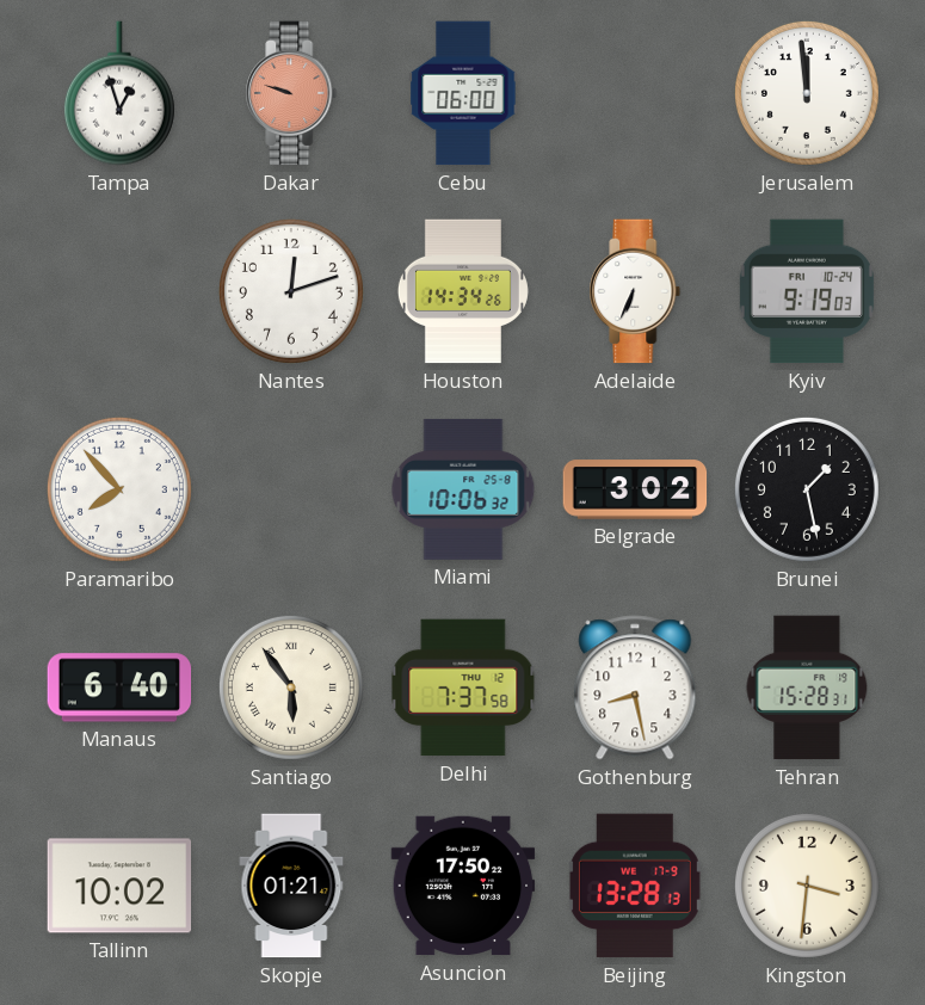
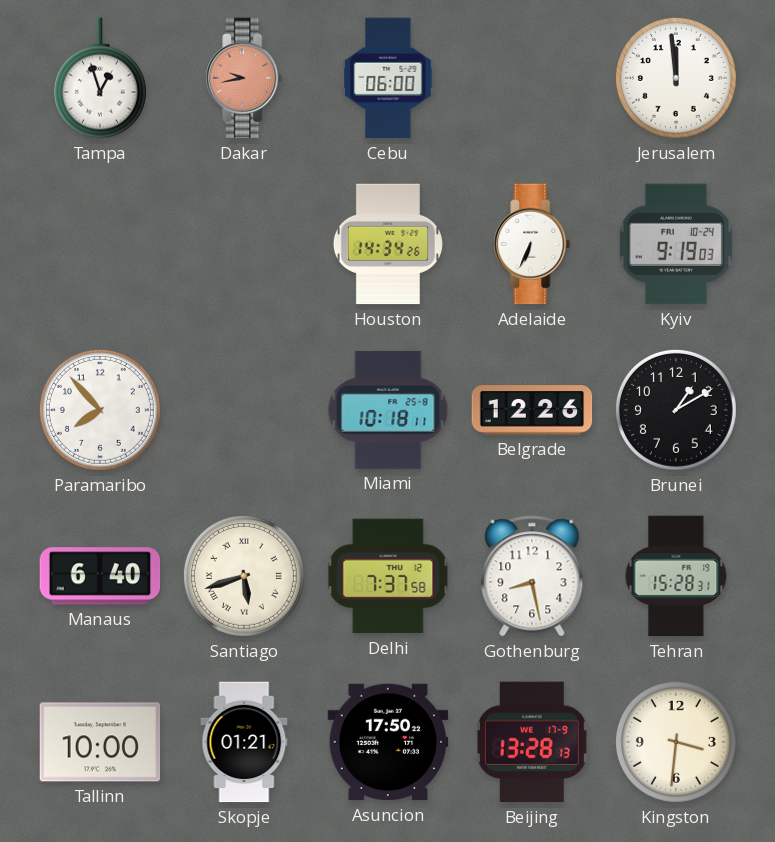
Dakar: 9:48 -> 9:43 (244, 78)
Nantes: 12:12 -> none (291, 291)
Miami: 10:06 -> 10:18 (388, 410)
Belgrade: 3:02 -> 12:26 (532, 410)
Brunei: 1:28 -> 1:10 (676, 410)
Santiago: 5:54 -> 5:42 (244, 576)
Tallinn: 10:02 -> 10:00 (100, 742)
